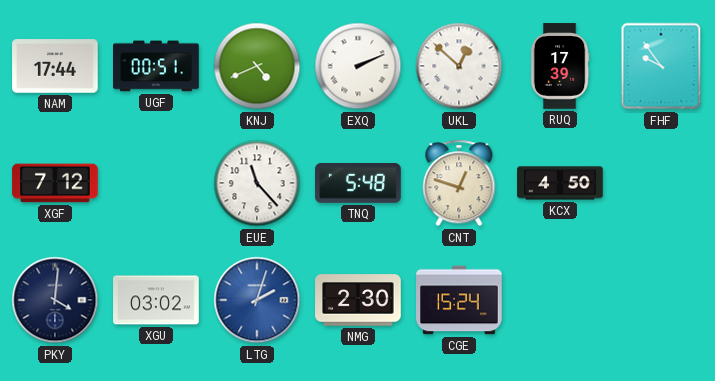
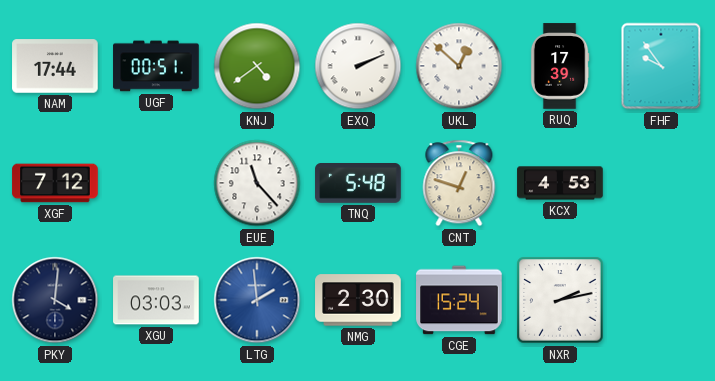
KNJ: 4:41 -> 4:39 (257, 66)
KCX: 4:50 -> 4:53 (560, 183)
XGU: 03:02 -> 03:03 (156, 300)
LTG: 2:03 -> 1:59 (257, 300)
NXR: none -> 2:13 (560, 300)
